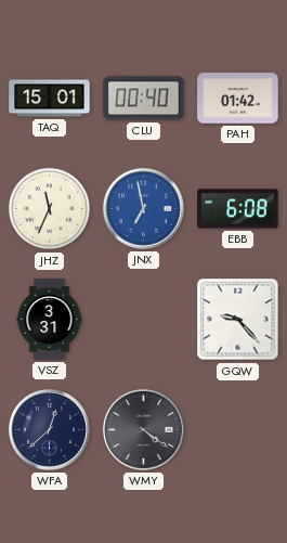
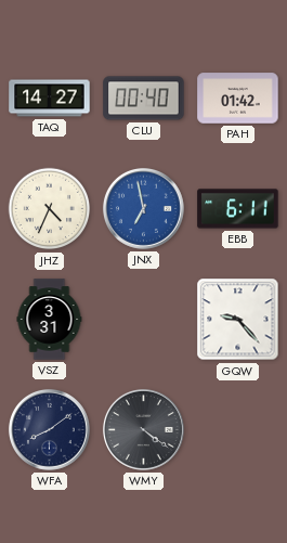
TAQ: 15:01 -> 14:27 (50, 99)
JHZ: 11:34 -> 4:34 (50, 209)
EBB: 6:08 -> 6:11 (238, 209)
WFA: 12:38 -> 8:09 (49, 429)
